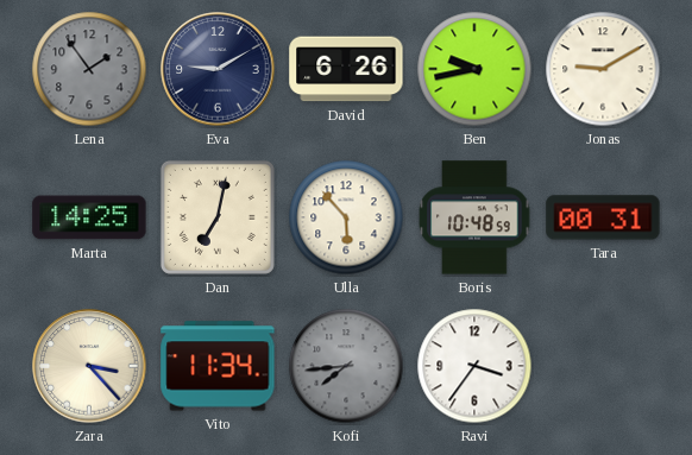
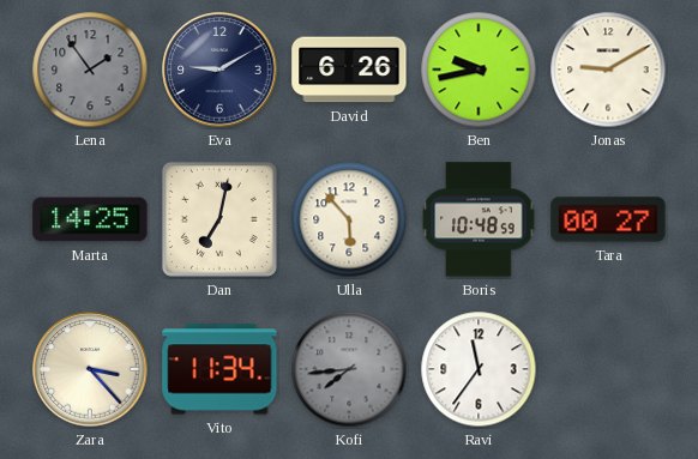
Tara: 00:31 -> 00:27 (608, 219)
Ravi: 3:36 -> 11:36 (479, 369)
